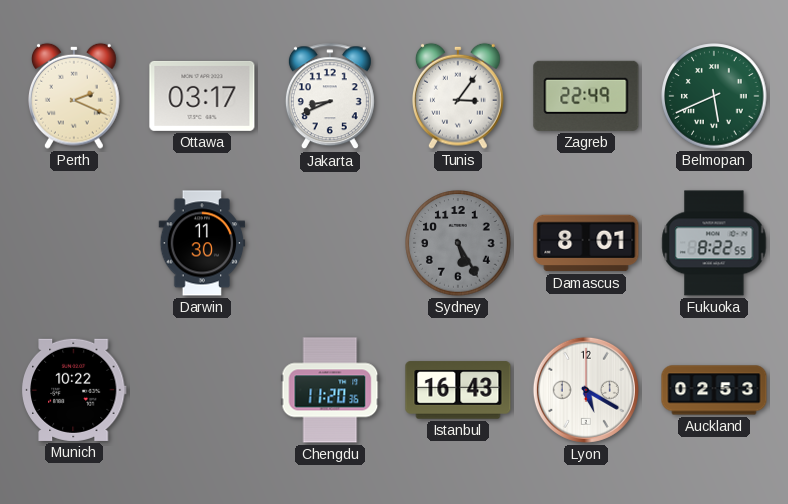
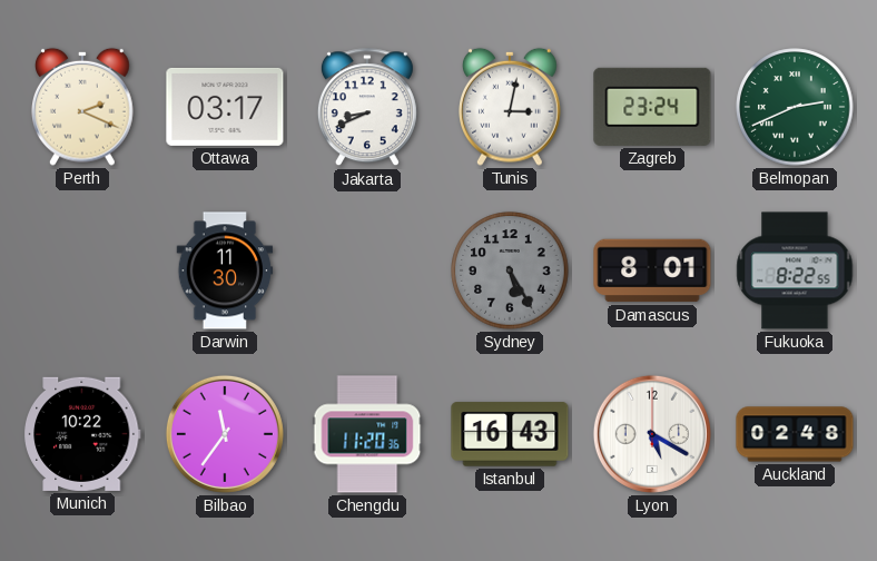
Tunis: 3:06 -> 3:02 (511, 107)
Zagreb: 22:49 -> 23:24 (652, 107)
Belmopan: 5:41 -> 2:41 (795, 107)
Bilbao: none -> 11:36 (225, 434)
Auckland: 02:53 -> 02:48 (795, 434)
